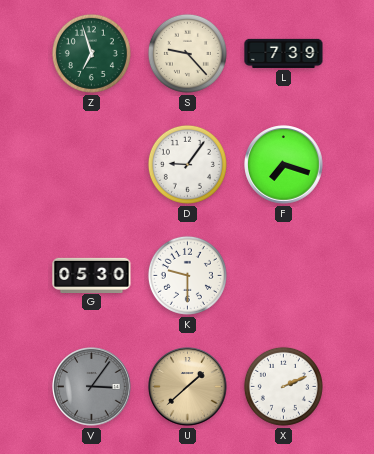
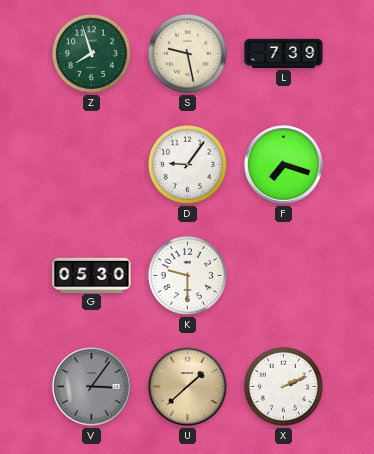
Z: 6:57 -> 7:57 (91, 53)
S: 9:23 -> 9:28 (187, 53)
